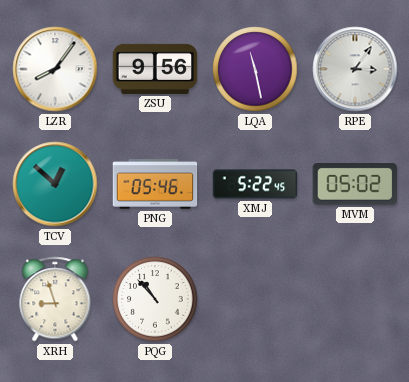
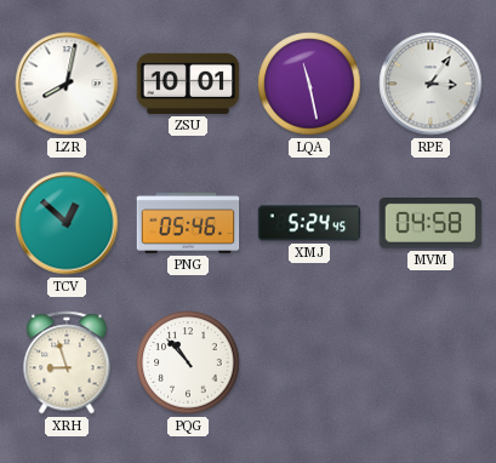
LZR: 8:06 -> 8:02 (67, 84)
ZSU: 9:56 -> 10:01 (188, 84)
XMJ: 5:22 -> 5:24 (309, 223)
MVM: 05:02 -> 04:58 (431, 224)
